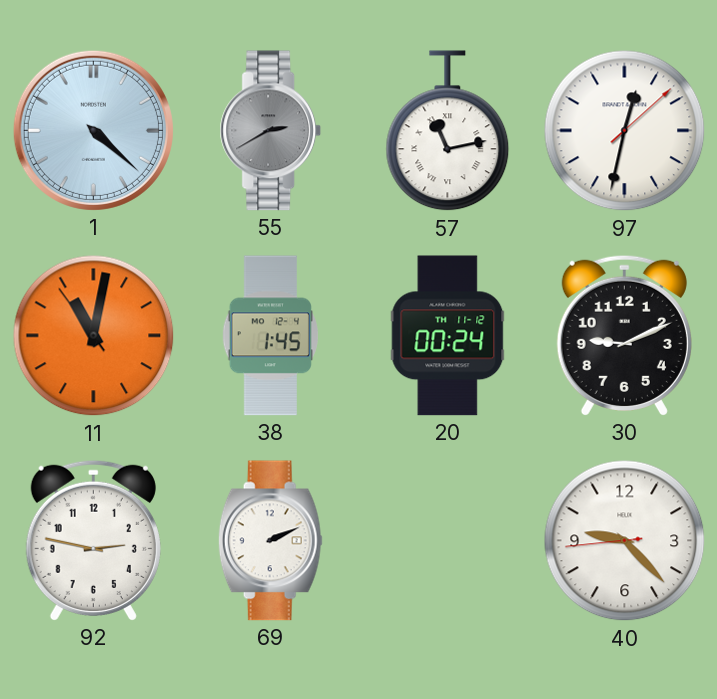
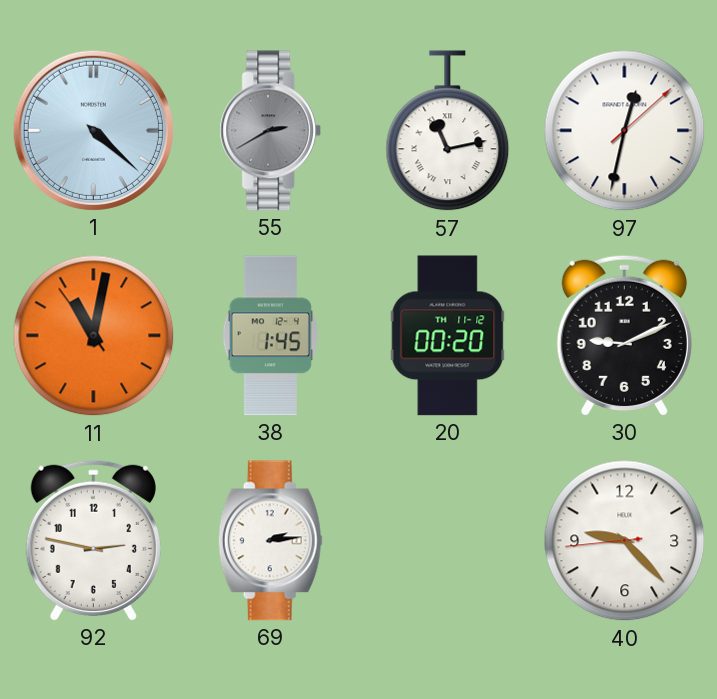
20: 00:24 -> 00:20 (448, 336)
69: 2:11 -> 2:14 (270, 541)
